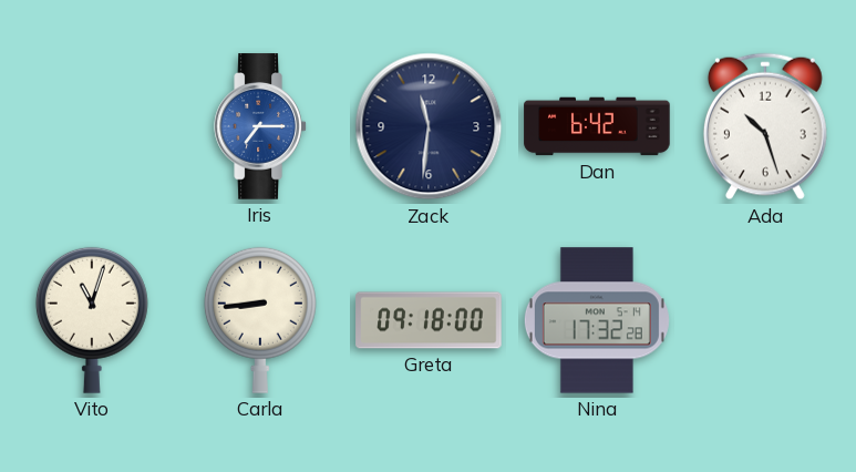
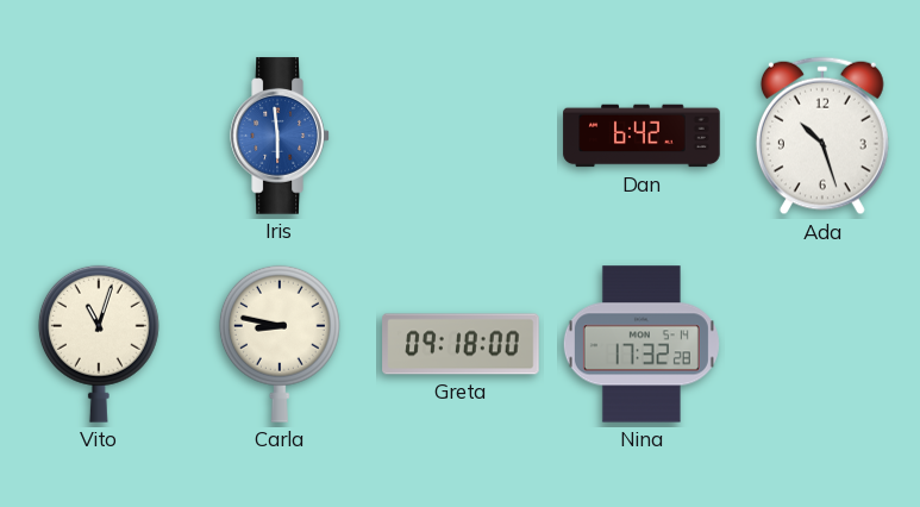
Iris: 7:15 -> 5:59 (280, 136)
Zack: 11:31 -> none (429, 126)
Carla: 8:44 -> 8:47 (280, 344)
